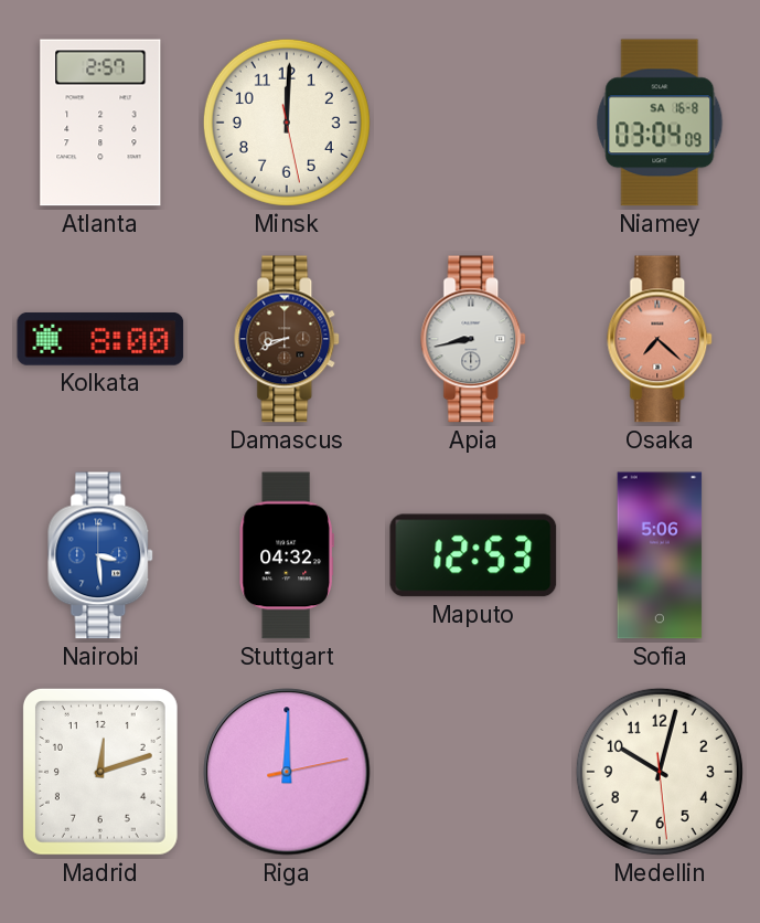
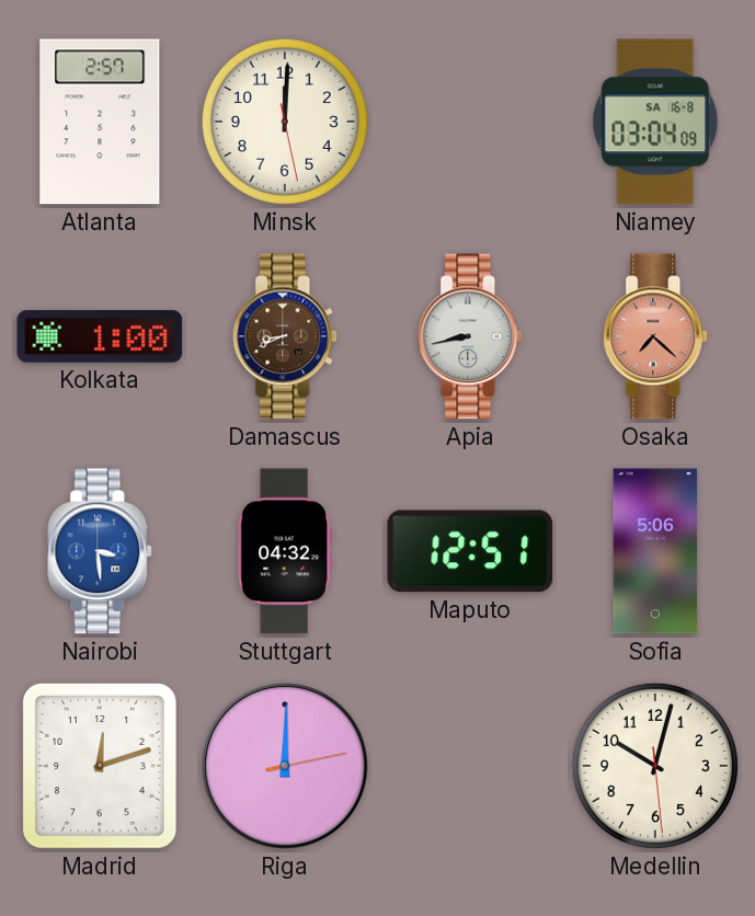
Kolkata: 8:00 -> 1:00 (100, 337)
Maputo: 12:53 -> 12:51 (470, 551)
